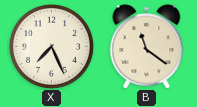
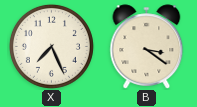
B: 11:21 -> 3:21 (147, 47)
